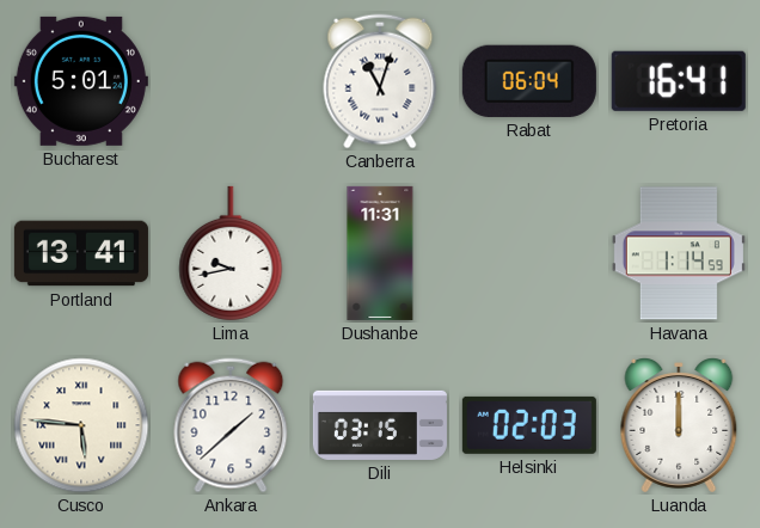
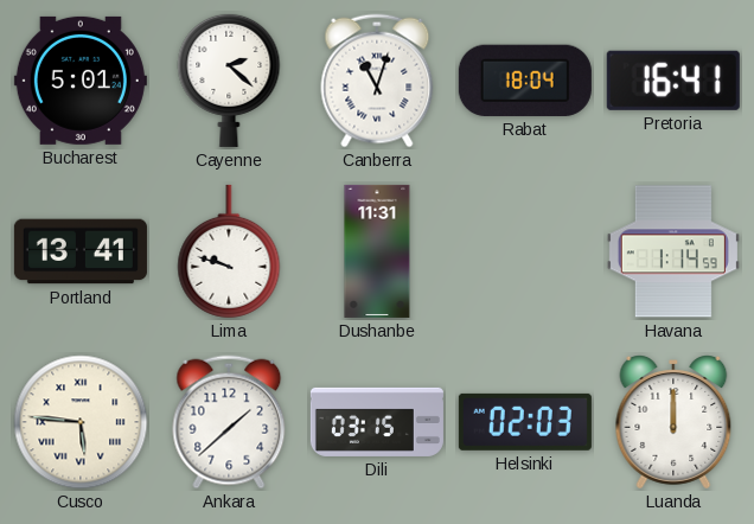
Cayenne: none -> 2:22 (229, 79)
Rabat: 06:04 -> 18:04 (525, 81)
Lima: 9:43 -> 9:48 (229, 251)
